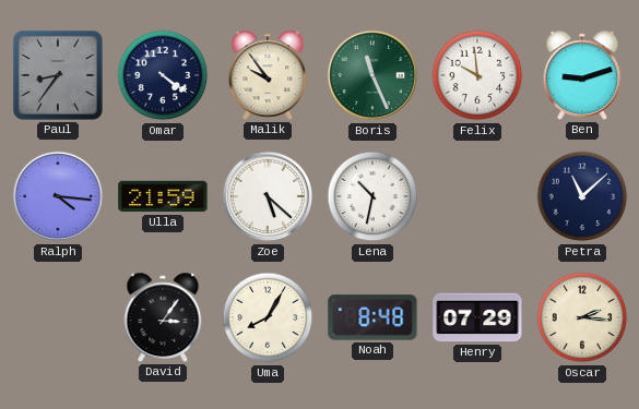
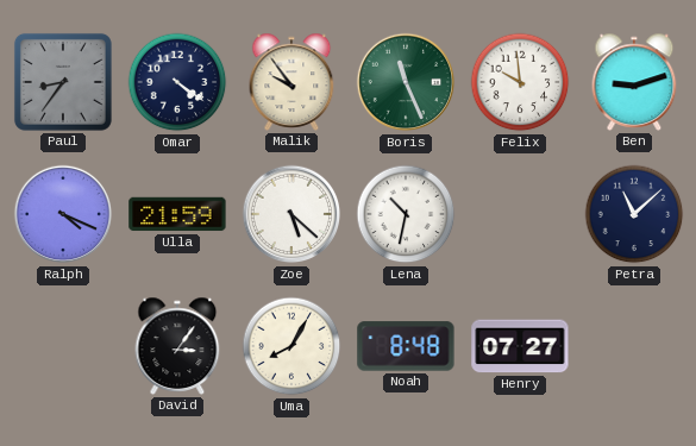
Ralph: 4:16 -> 4:19 (63, 214)
Henry: 07:29 -> 07:27 (520, 346)
Oscar: 2:16 -> none (582, 317)
